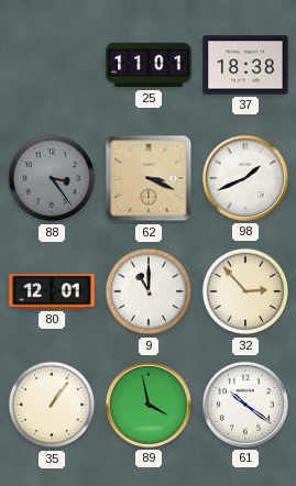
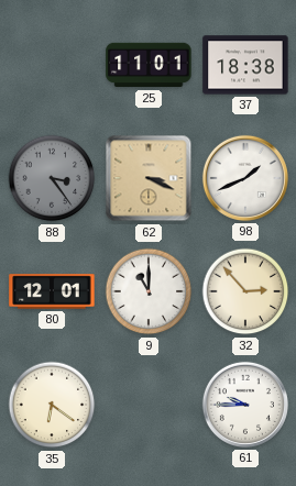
35: 1:06 -> 6:21 (52, 405)
89: 3:58 -> none (149, 405)
61: 10:21 -> 9:45 (245, 405)
